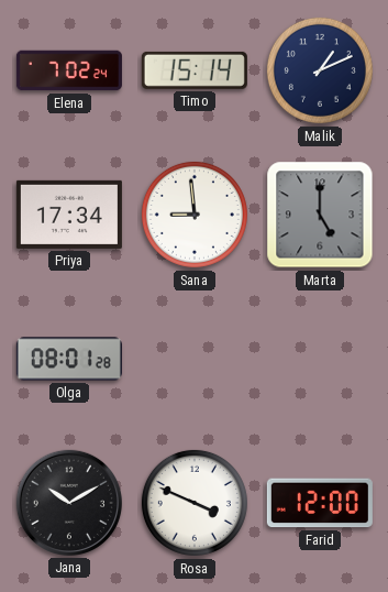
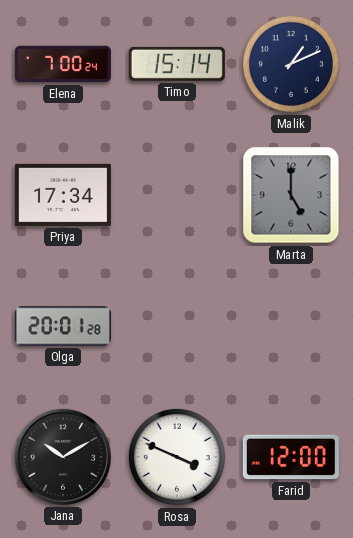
Elena: 7:02 -> 7:00 (63, 64)
Sana: 8:59 -> none (195, 215)
Olga: 08:01 -> 20:01 (63, 326)
